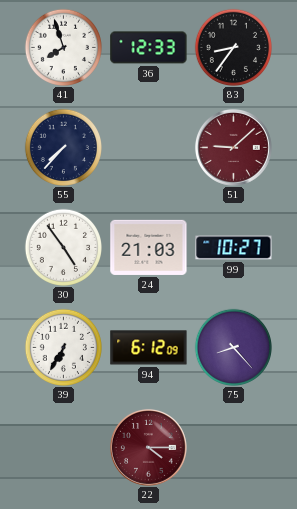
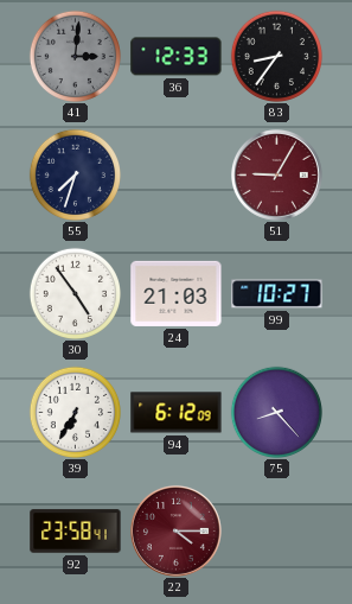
41: 7:57 -> 3:01 (75, 56)
41 dial: white -> grey (75, 56)
55: 7:37 -> 7:33 (75, 174)
51: 9:08 -> 9:05 (276, 174)
92: none -> 23:58 (76, 532)
